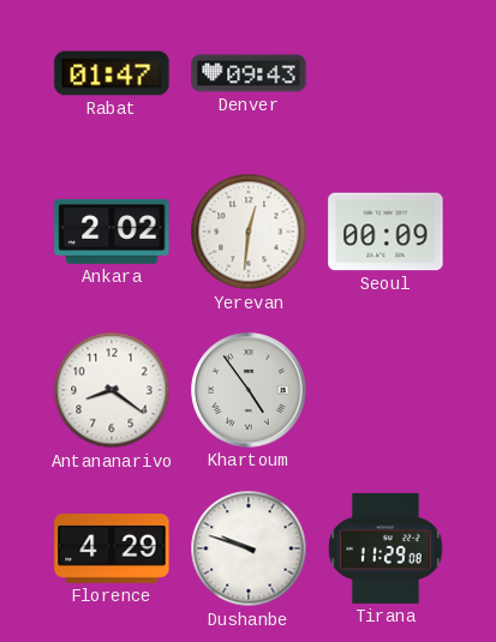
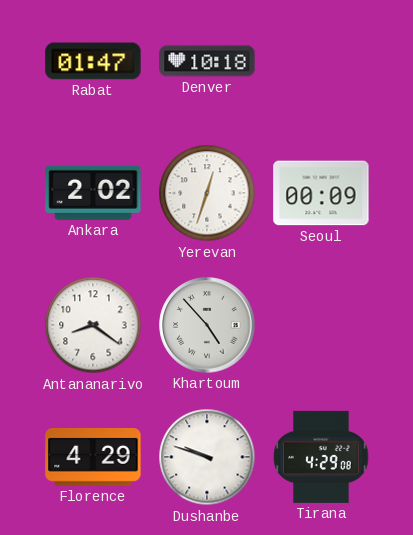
Denver: 09:43 -> 10:18 (207, 61)
Yerevan: 12:31 -> 12:33 (207, 193)
Khartoum: 4:54 -> 4:53 (207, 325)
Tirana: 11:29 -> 4:29 (321, 457)
